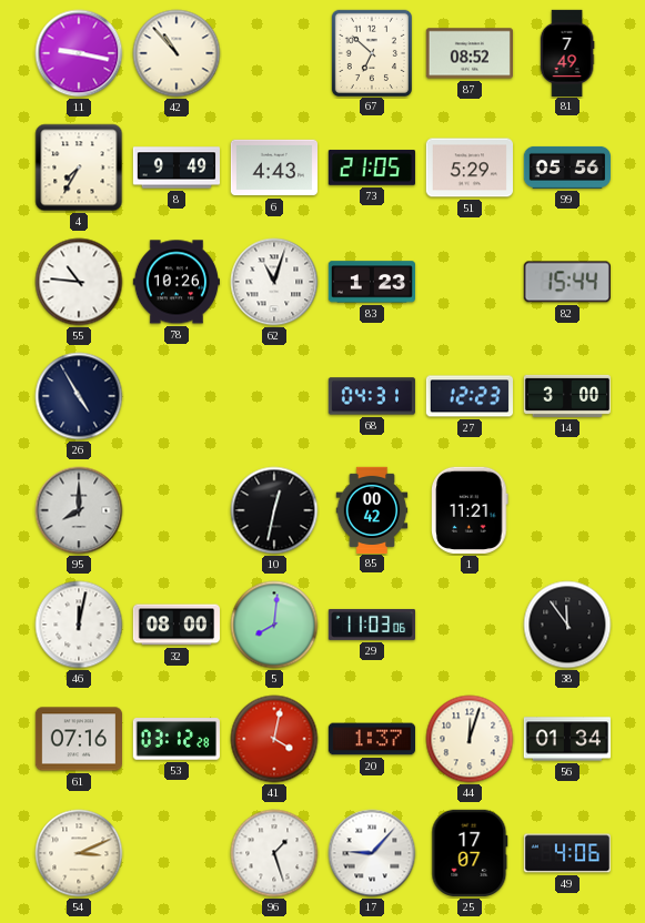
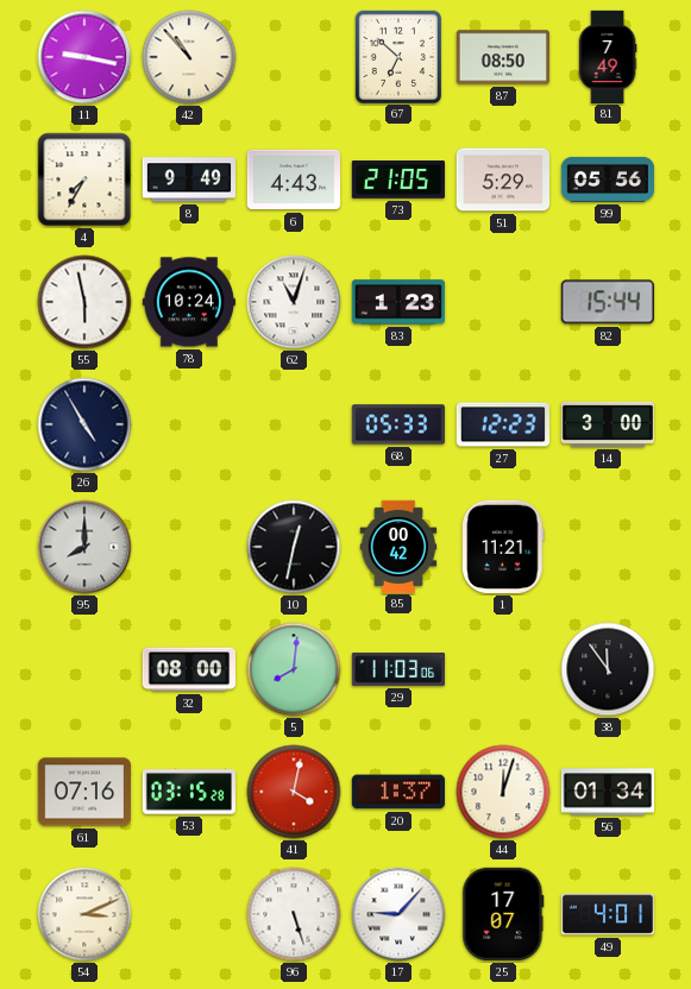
87: 08:52 -> 08:50 (502, 57)
55: 10:46 -> 5:58 (84, 302)
78: 10:26 -> 10:24 (189, 302)
68: 04:31 -> 05:33 (398, 424)
46: 12:02 -> none (79, 625)
53: 03:12 -> 03:15 (189, 792)
96: 1:27 -> 5:27 (294, 914)
49: 4:06 -> 4:01 (607, 914)
